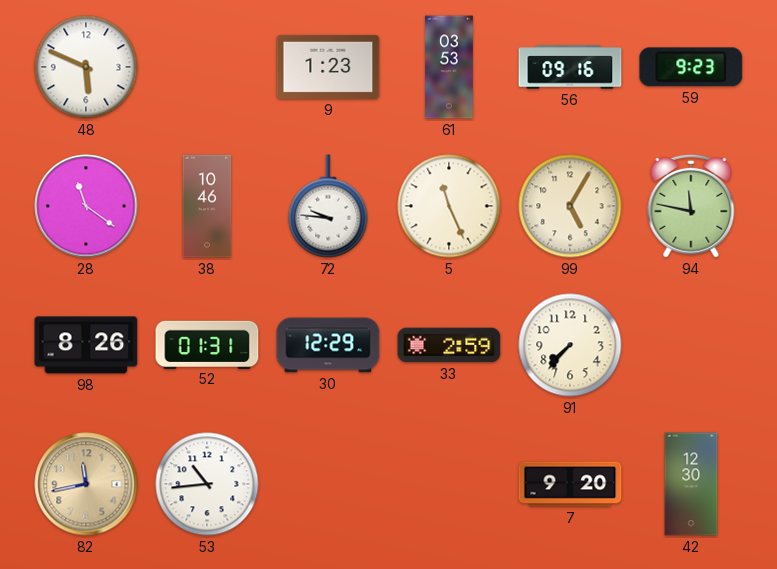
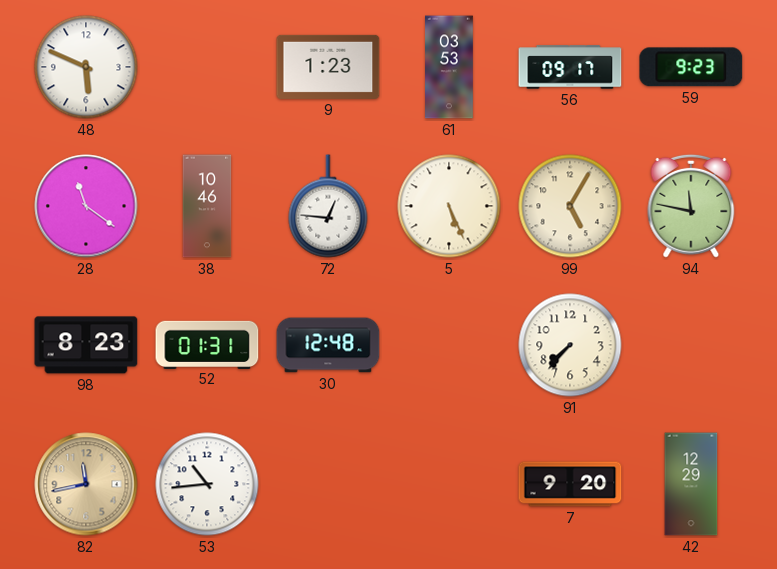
56: 09:16 -> 09:17 (570, 67)
72: 9:46 -> 12:46 (328, 206)
5: 11:26 -> 5:26 (449, 206)
98: 8:26 -> 8:23 (86, 345)
30: 12:29 -> 12:48 (328, 345)
33: 2:59 -> none (449, 345)
42: 12:30 -> 12:29 (691, 484)
